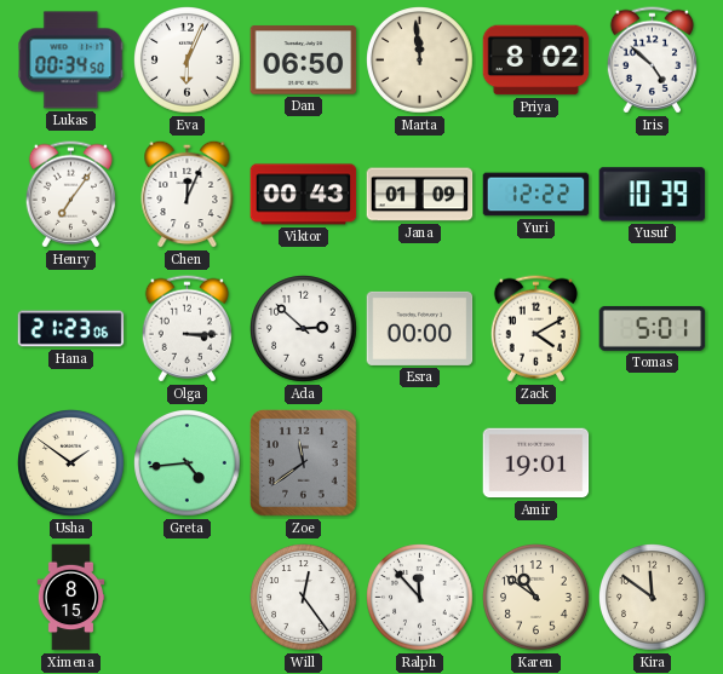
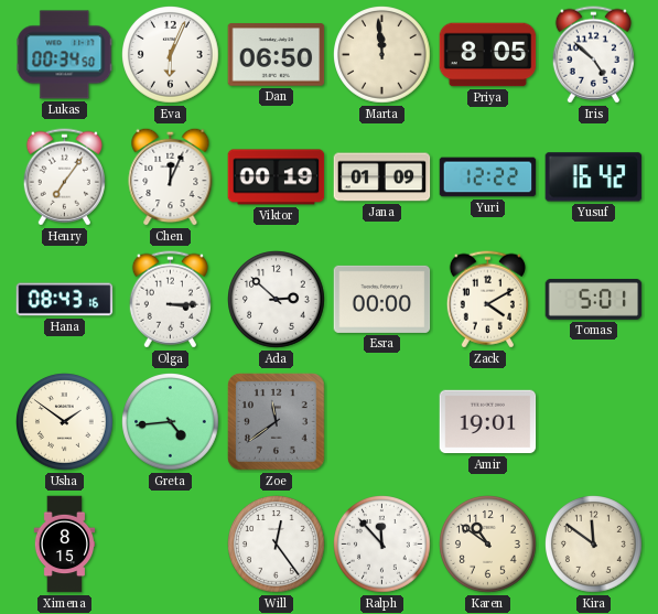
Priya: 8:02 -> 8:05 (488, 55)
Viktor: 00:43 -> 00:19 (277, 177)
Yusuf: 10:39 -> 16:42 (594, 177)
Hana: 21:23 -> 08:43 (65, 300)
